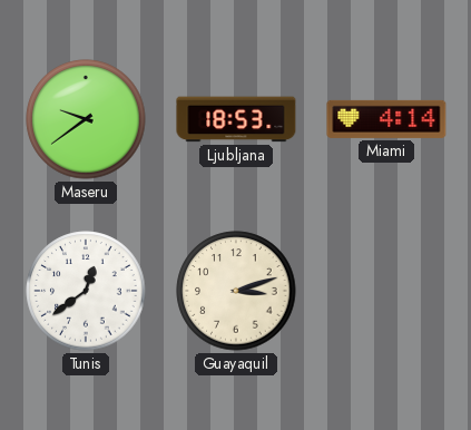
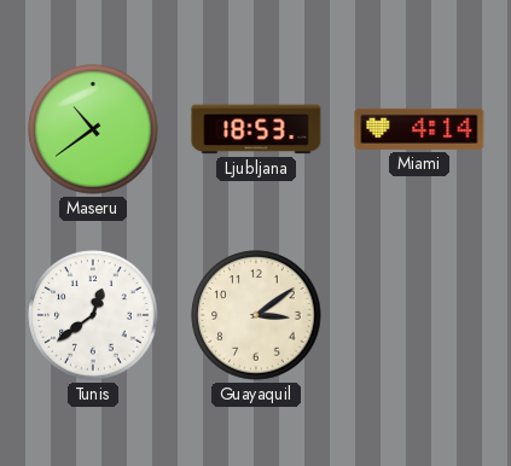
Maseru: 9:39 -> 10:39 (93, 129)
Guayaquil: 3:12 -> 3:09 (256, 315)
